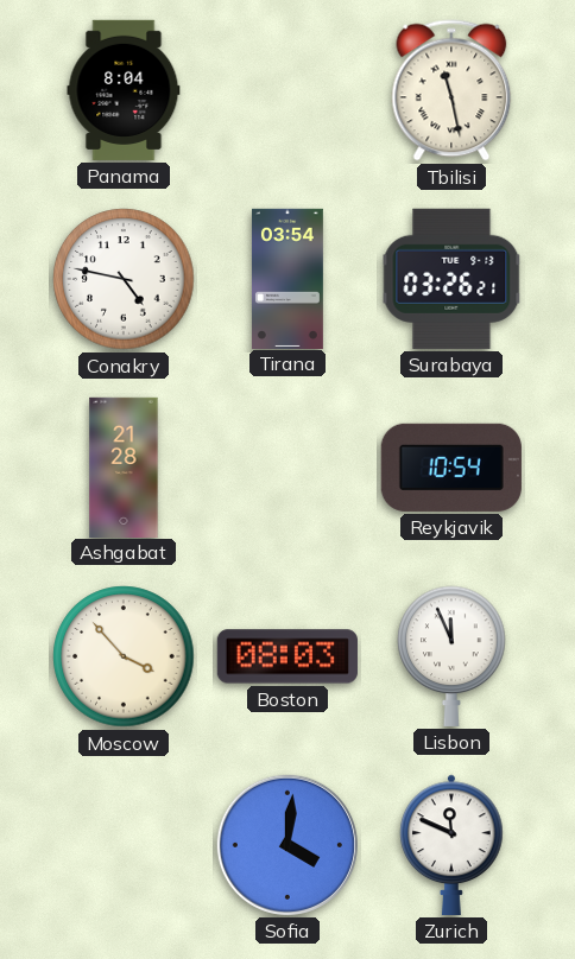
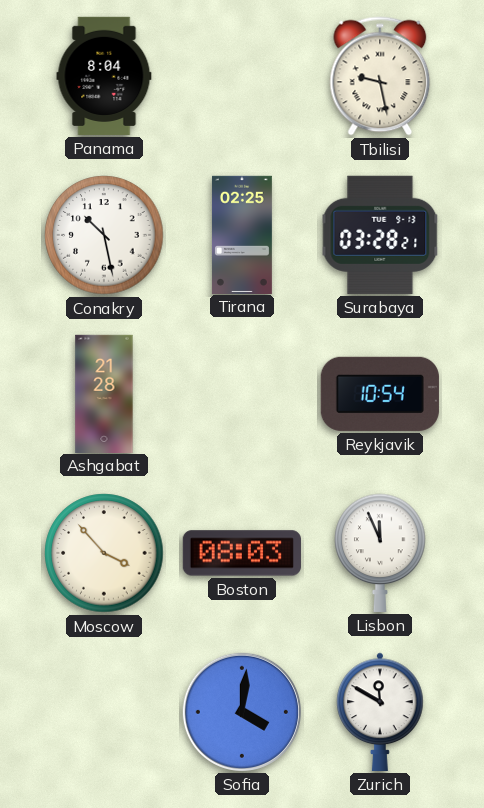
Tbilisi: 11:28 -> 9:28 (380, 76)
Conakry: 4:47 -> 10:28 (104, 235)
Tirana: 03:54 -> 02:25 (242, 234)
Surabaya: 03:26 -> 03:28 (380, 235)
Zurich: 11:49 -> 11:50 (380, 712)
